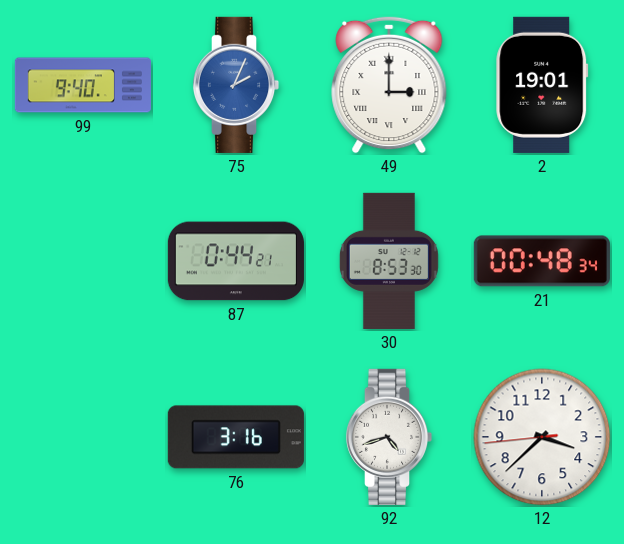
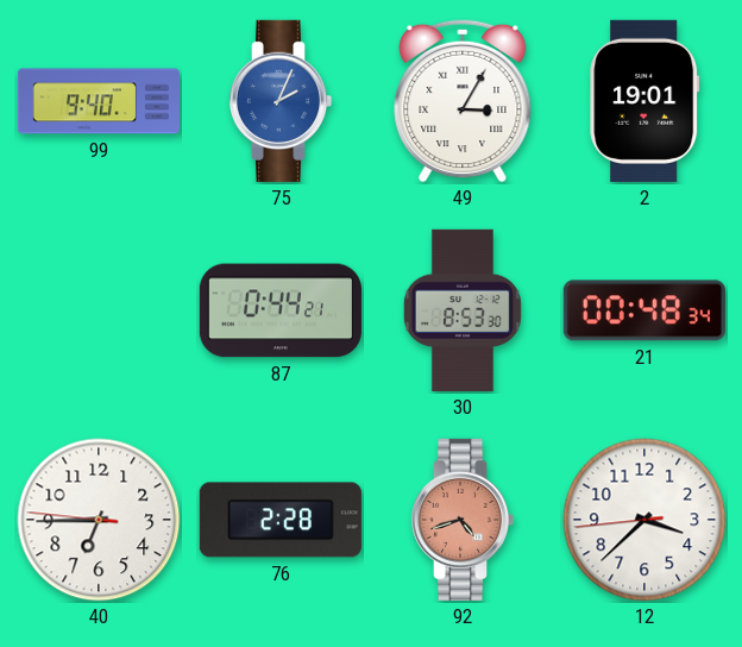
49: 3:00 -> 3:05 (463, 101)
40: none -> 6:44 (99, 520)
76: 3:16 -> 2:28 (281, 520)
92 dial: white -> salmon (463, 520)
